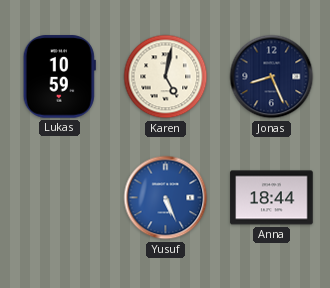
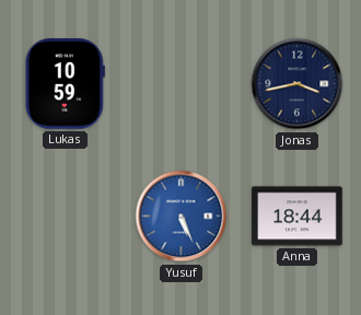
Karen: 5:02 -> none (166, 77)
Jonas: 8:26 -> 3:43 (298, 84)
